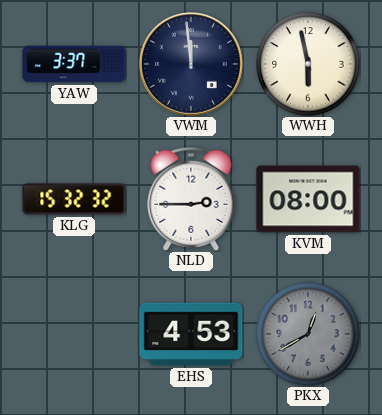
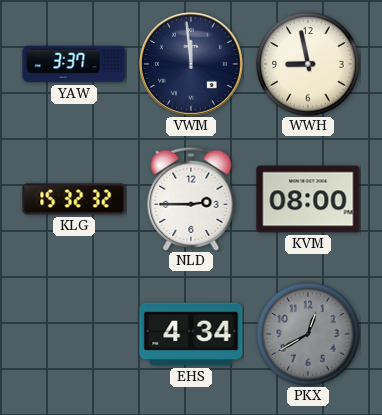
WWH: 5:58 -> 8:58 (308, 64)
EHS: 4:53 -> 4:34 (191, 334)
